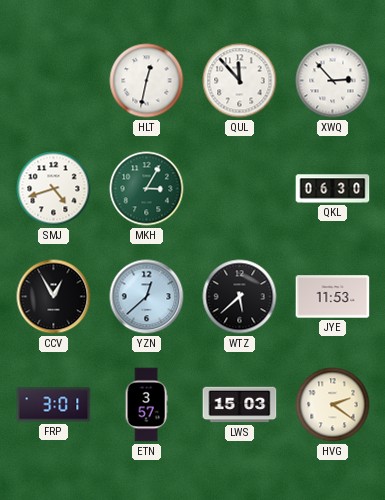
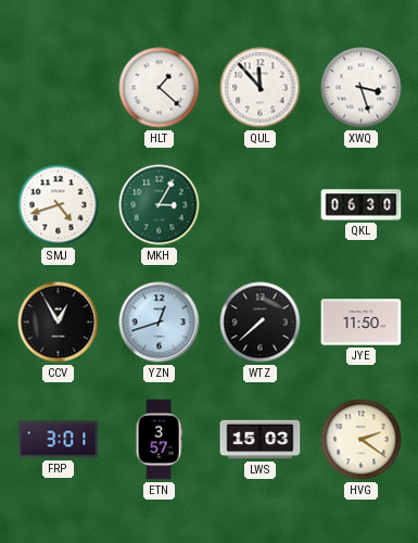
HLT: 12:32 -> 1:22 (160, 88)
XWQ: 2:53 -> 3:27 (362, 88)
YZN: 12:38 -> 12:42 (160, 323)
WTZ: 5:38 -> 7:38 (261, 323)
JYE: 11:53 -> 11:50 (362, 323)
